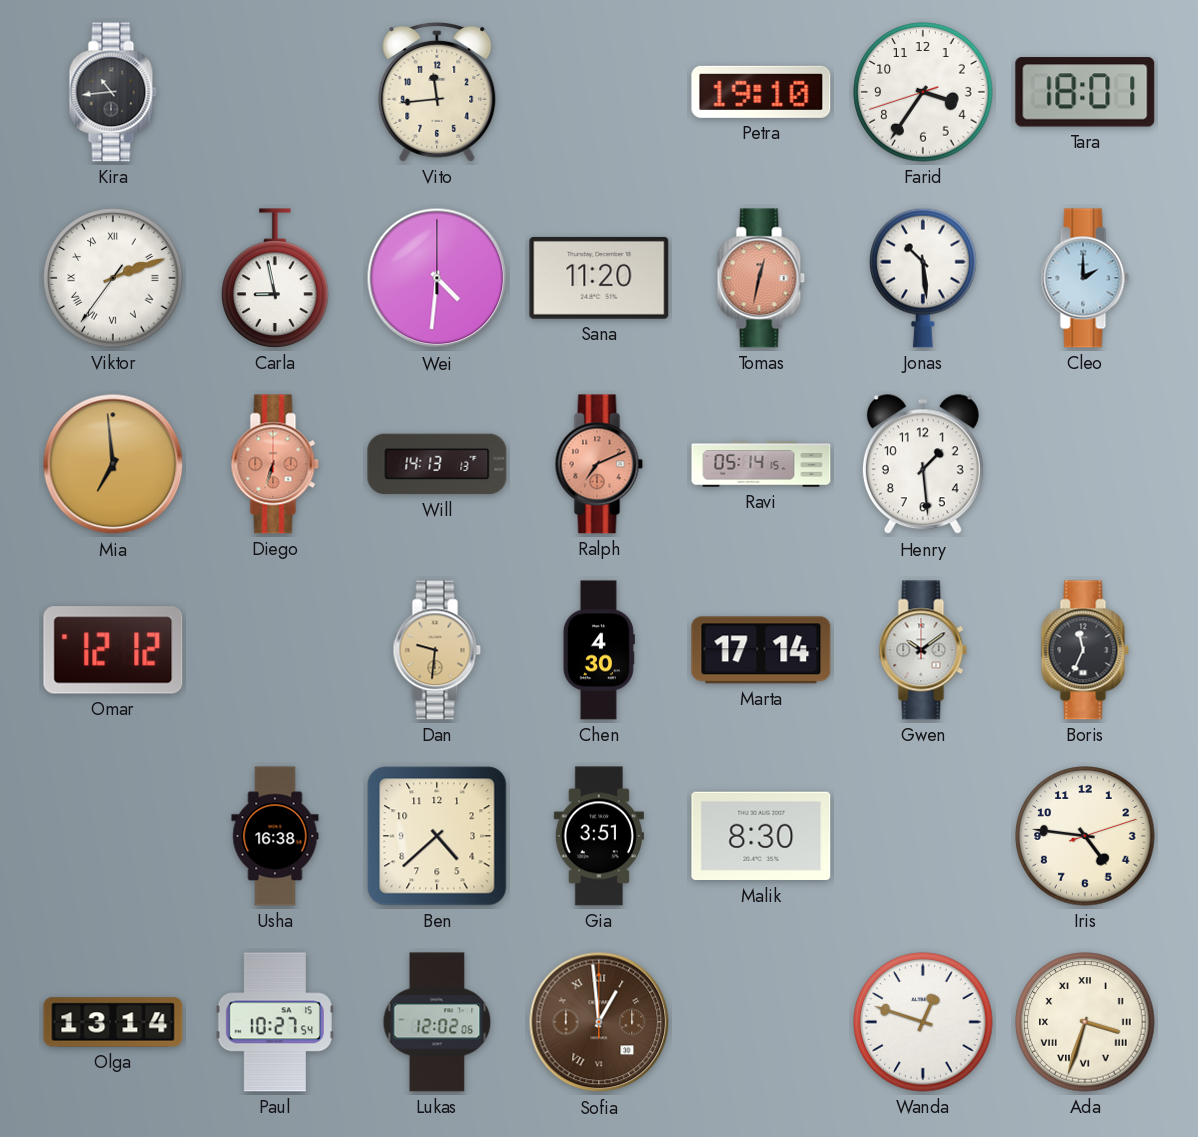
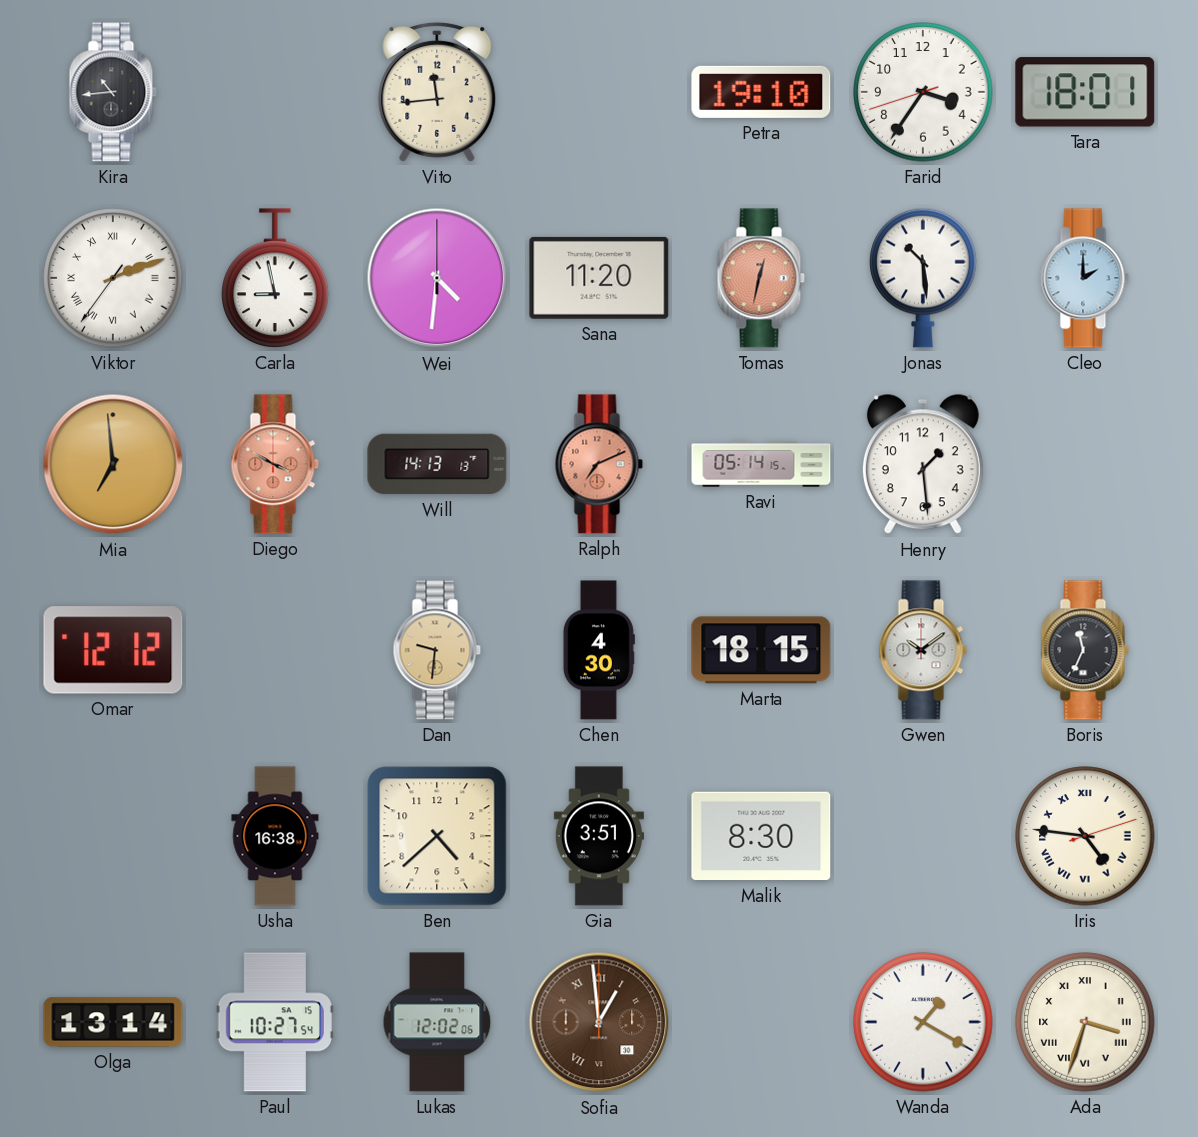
Diego: 6:33 -> 3:50 (275, 464)
Marta: 17:14 -> 18:15 (761, 650)
Iris numerals: Arabic -> Roman (1085, 836)
Wanda: 12:48 -> 1:20 (923, 1022)
